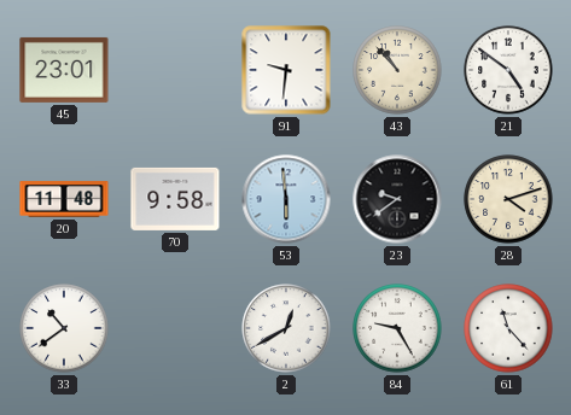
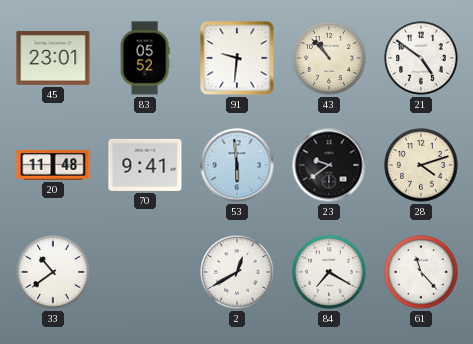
83: none -> 05:52 (145, 58)
70: 9:58 -> 9:41 (145, 165)
84: 9:25 -> 7:20 (329, 272)
